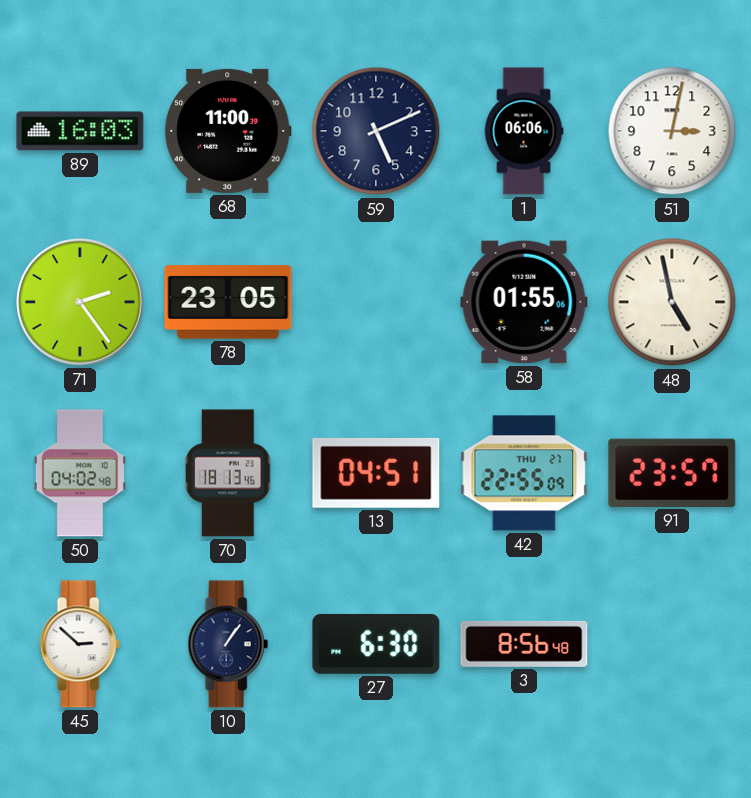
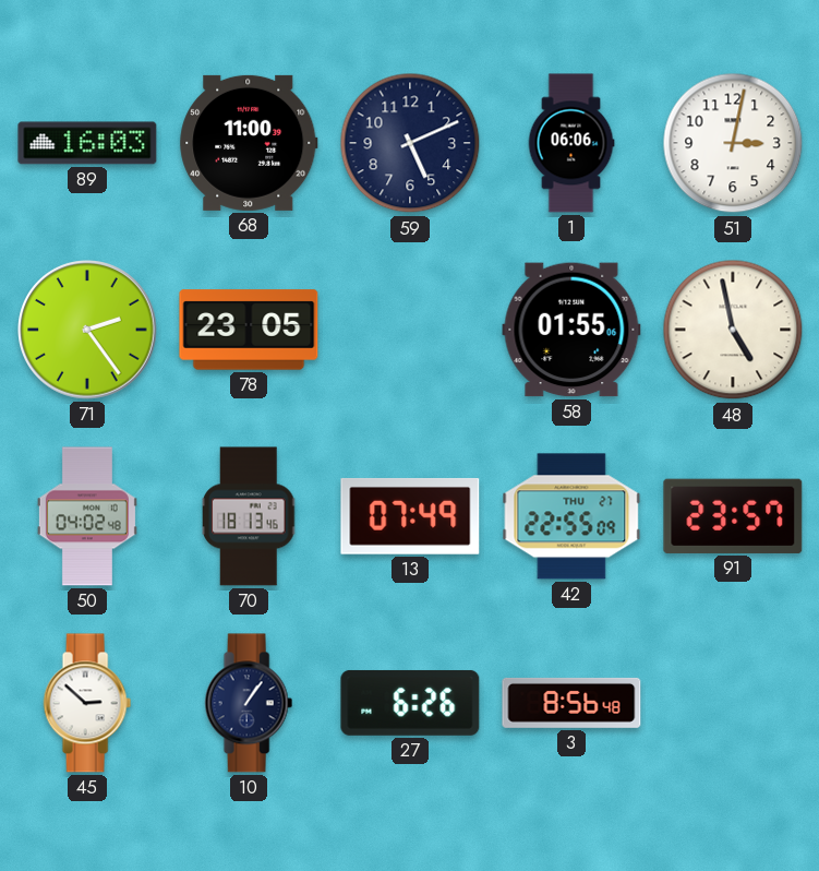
13: 04:51 -> 07:49 (410, 516)
27: 6:30 -> 6:26 (410, 703)
